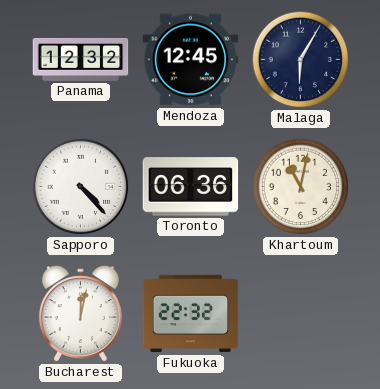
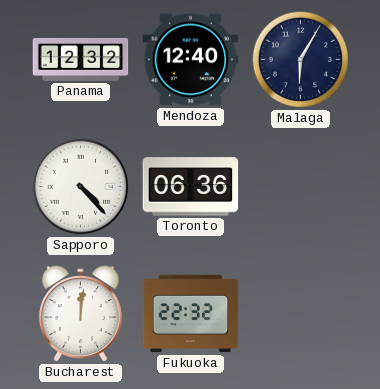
Mendoza: 12:45 -> 12:40 (191, 60)
Khartoum: 11:02 -> none (301, 187)
Bucharest: 12:02 -> 12:01 (80, 314)
